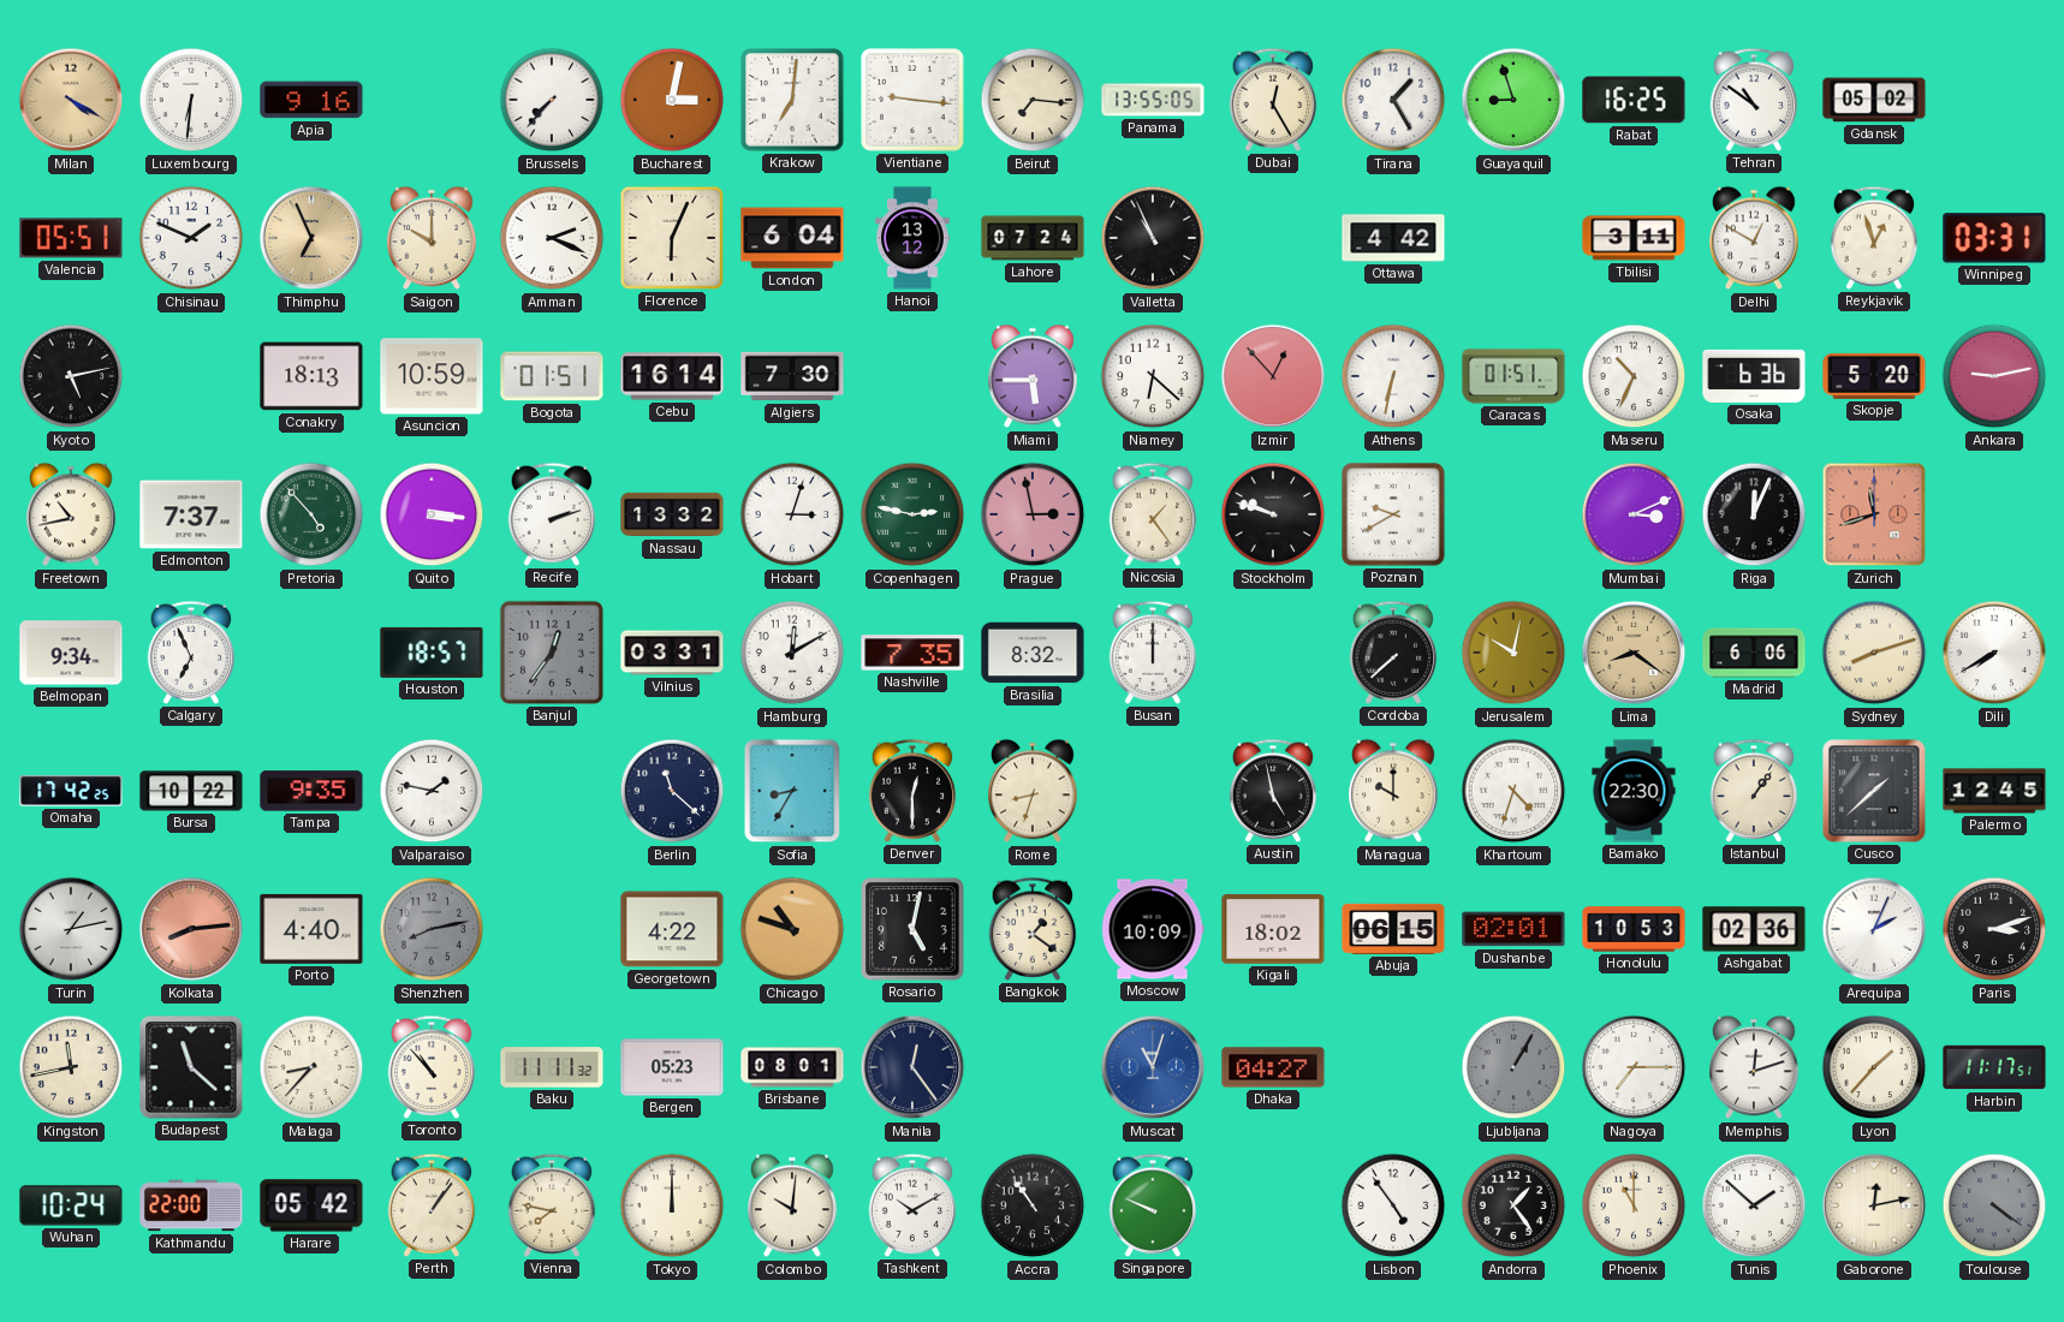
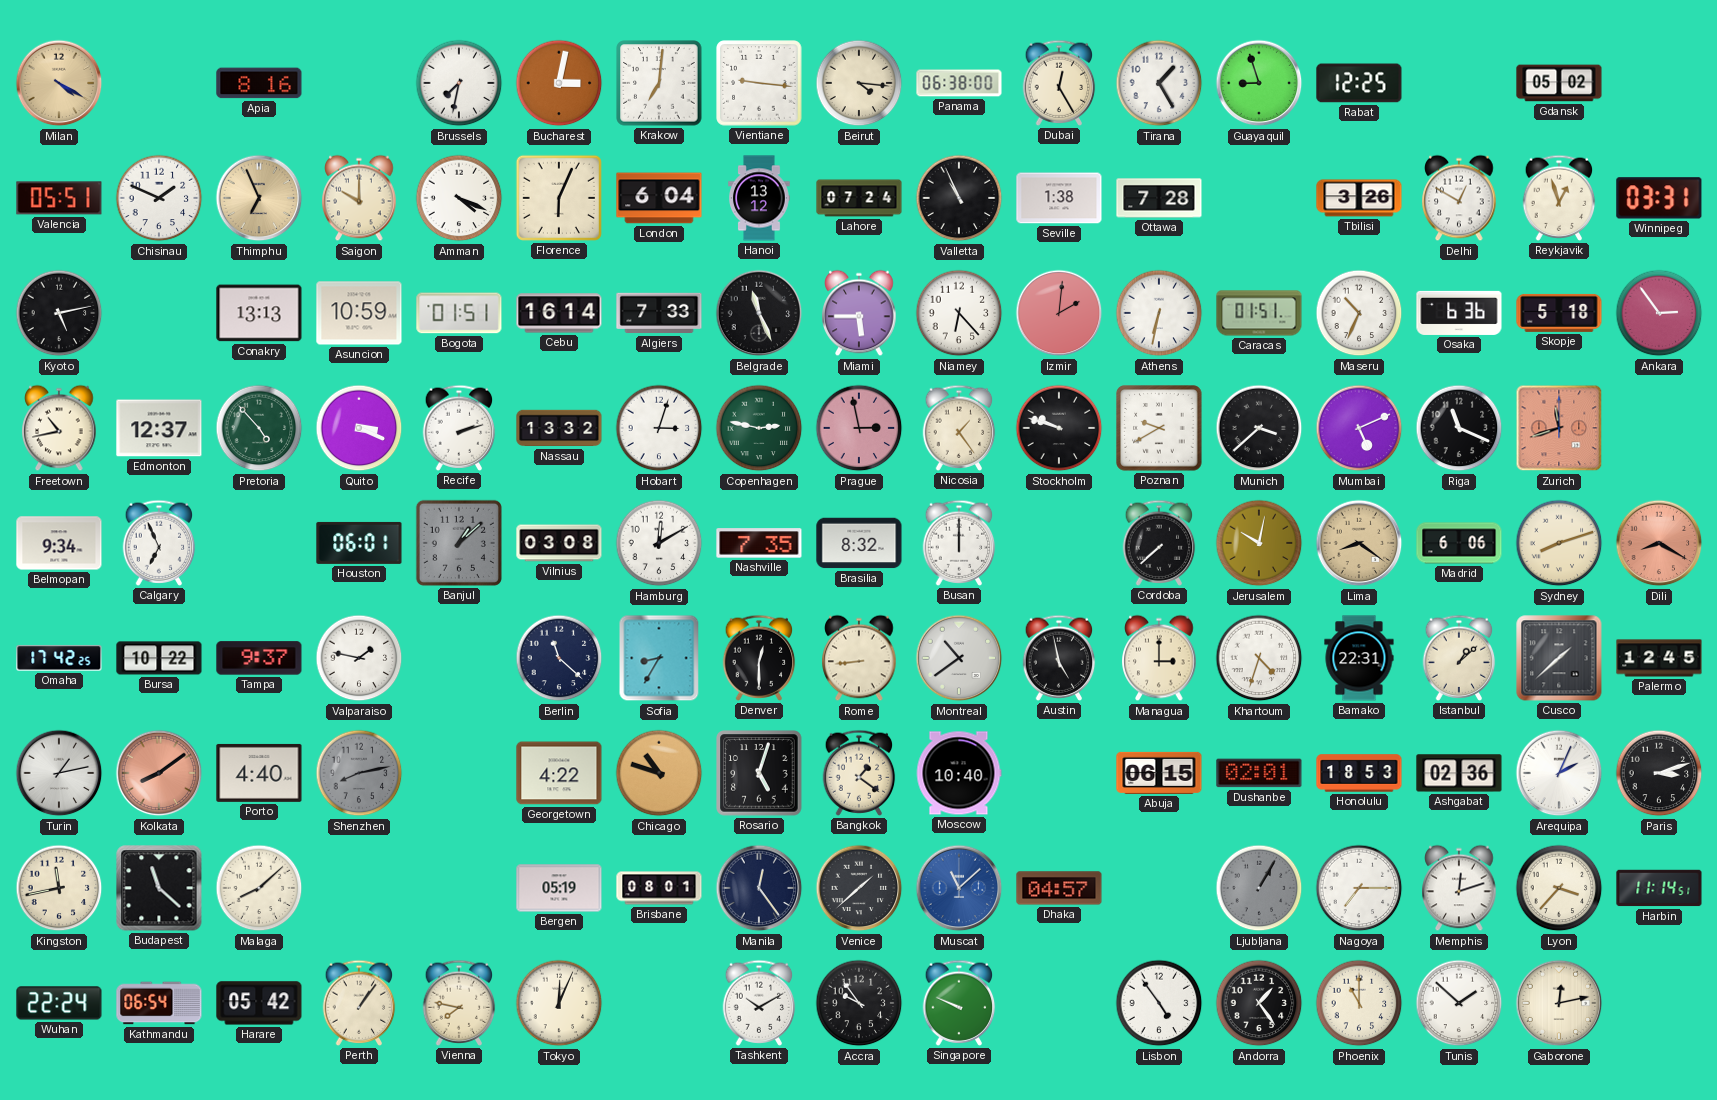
Luxembourg: 6:31 -> none (191, 100)
Apia: 9:16 -> 8:16 (259, 83)
Brussels: 7:37 -> 7:32 (459, 83)
Beirut: 7:16 -> 4:16 (859, 83)
Panama: 13:55 -> 06:38 (959, 83)
Rabat: 16:25 -> 12:25 (1359, 83)
Tehran: 10:51 -> none (1754, 100)
Amman: 2:19 -> 4:19 (459, 198)
Seville: none -> 1:38 (1059, 198)
Ottawa: 4:42 -> 7:28 (1159, 198)
Tbilisi: 3:11 -> 3:26 (1359, 198)
Conakry: 18:13 -> 13:13 (259, 313)
Algiers: 7:30 -> 7:33 (659, 313)
Belgrade: none -> 11:26 (759, 313)
Niamey: 6:22 -> 6:23 (959, 313)
Izmir: 12:53 -> 2:01 (1059, 313)
Skopje: 5:20 -> 5:18 (1559, 313)
Ankara: 9:13 -> 2:54 (1659, 313)
Edmonton: 7:37 -> 12:37 (159, 428)
Quito: 3:16 -> 3:19 (359, 428)
Munich: none -> 3:38 (1259, 428)
Mumbai: 3:11 -> 5:11 (1359, 428)
Riga: 12:04 -> 11:19 (1459, 428)
Houston: 18:57 -> 06:01 (359, 543)
Banjul: 12:36 -> 1:08 (459, 543)
Vilnius: 03:31 -> 03:08 (559, 543)
Dili: 7:40 -> 8:20 (1659, 543)
Dili dial: white -> salmon (1659, 543)
Tampa: 9:35 -> 9:37 (259, 658)
Rome: 8:33 -> 8:44 (859, 658)
Montreal: none -> 10:39 (959, 658)
Managua: 10:00 -> 3:00 (1159, 658)
Bamako: 22:30 -> 22:31 (1359, 658)
Istanbul: 1:06 -> 1:08 (1459, 658)
Kolkata: 8:14 -> 8:09 (159, 773)
Rosario: 5:02 -> 5:03 (759, 773)
Moscow: 10:09 -> 10:40 (959, 773)
Kigali: 18:02 -> none (1273, 930)
Honolulu: 10:53 -> 18:53 (1359, 773)
Malaga: 8:37 -> 8:08 (259, 888)
Toronto: 10:53 -> none (432, 1067)
Baku: 11:11 -> none (552, 1067)
Bergen: 05:23 -> 05:19 (559, 888)
Venice: none -> 1:38 (859, 888)
Muscat: 11:03 -> 11:08 (959, 888)
Dhaka: 04:27 -> 04:57 (1059, 888)
Lyon: 1:37 -> 3:37 (1559, 888)
Harbin: 11:17 -> 11:14 (1659, 888)
Wuhan: 10:24 -> 22:24 (59, 1003)
Kathmandu: 22:00 -> 06:54 (159, 1003)
Tokyo: 12:00 -> 12:04 (559, 1003)
Colombo: 10:01 -> none (792, 1205)
Accra: 10:54 -> 9:54 (859, 1003)
Toulouse: 4:21 -> none (1994, 1205)
